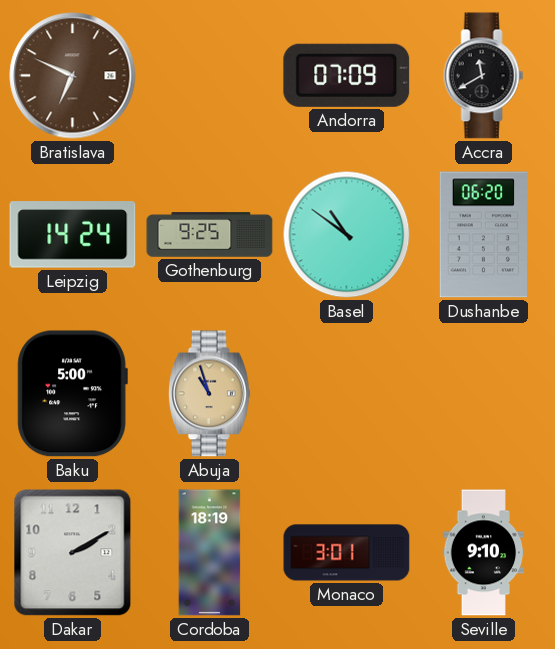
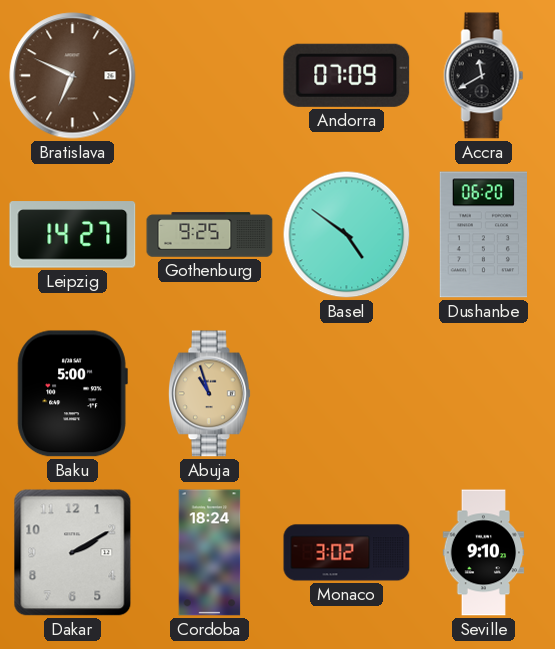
Leipzig: 14:24 -> 14:27 (73, 235)
Basel: 10:51 -> 4:51 (347, 235)
Cordoba: 18:19 -> 18:24 (210, 553)
Monaco: 3:01 -> 3:02 (347, 553)
